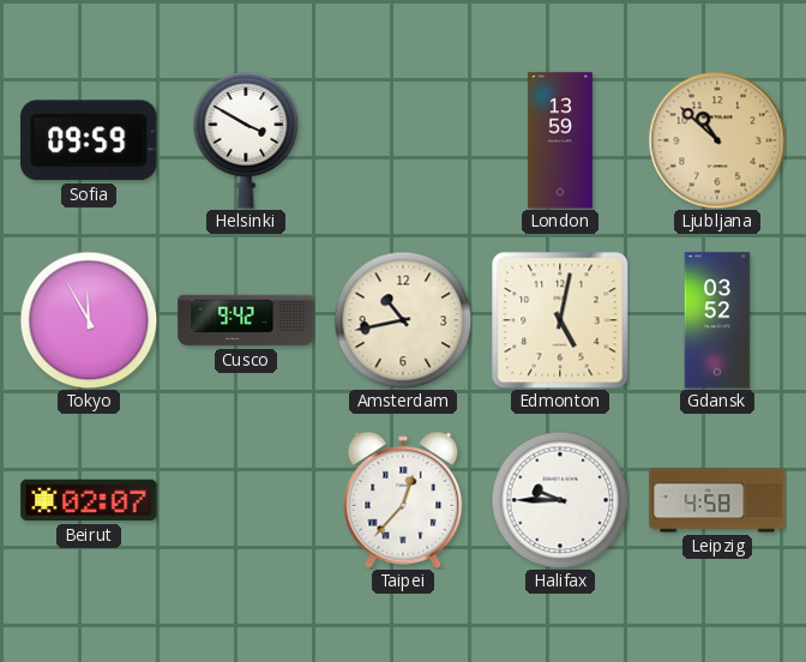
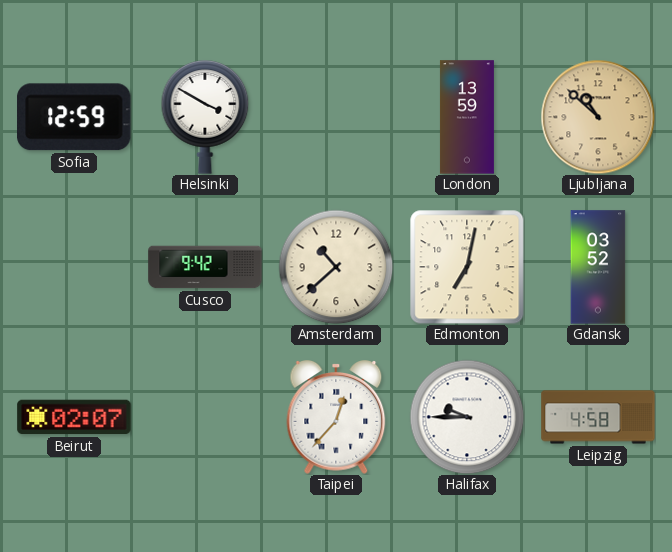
Sofia: 09:59 -> 12:59 (75, 117)
Tokyo: 11:55 -> none (89, 320)
Amsterdam: 10:43 -> 10:38 (336, 267)
Edmonton: 5:02 -> 7:02 (467, 267)
